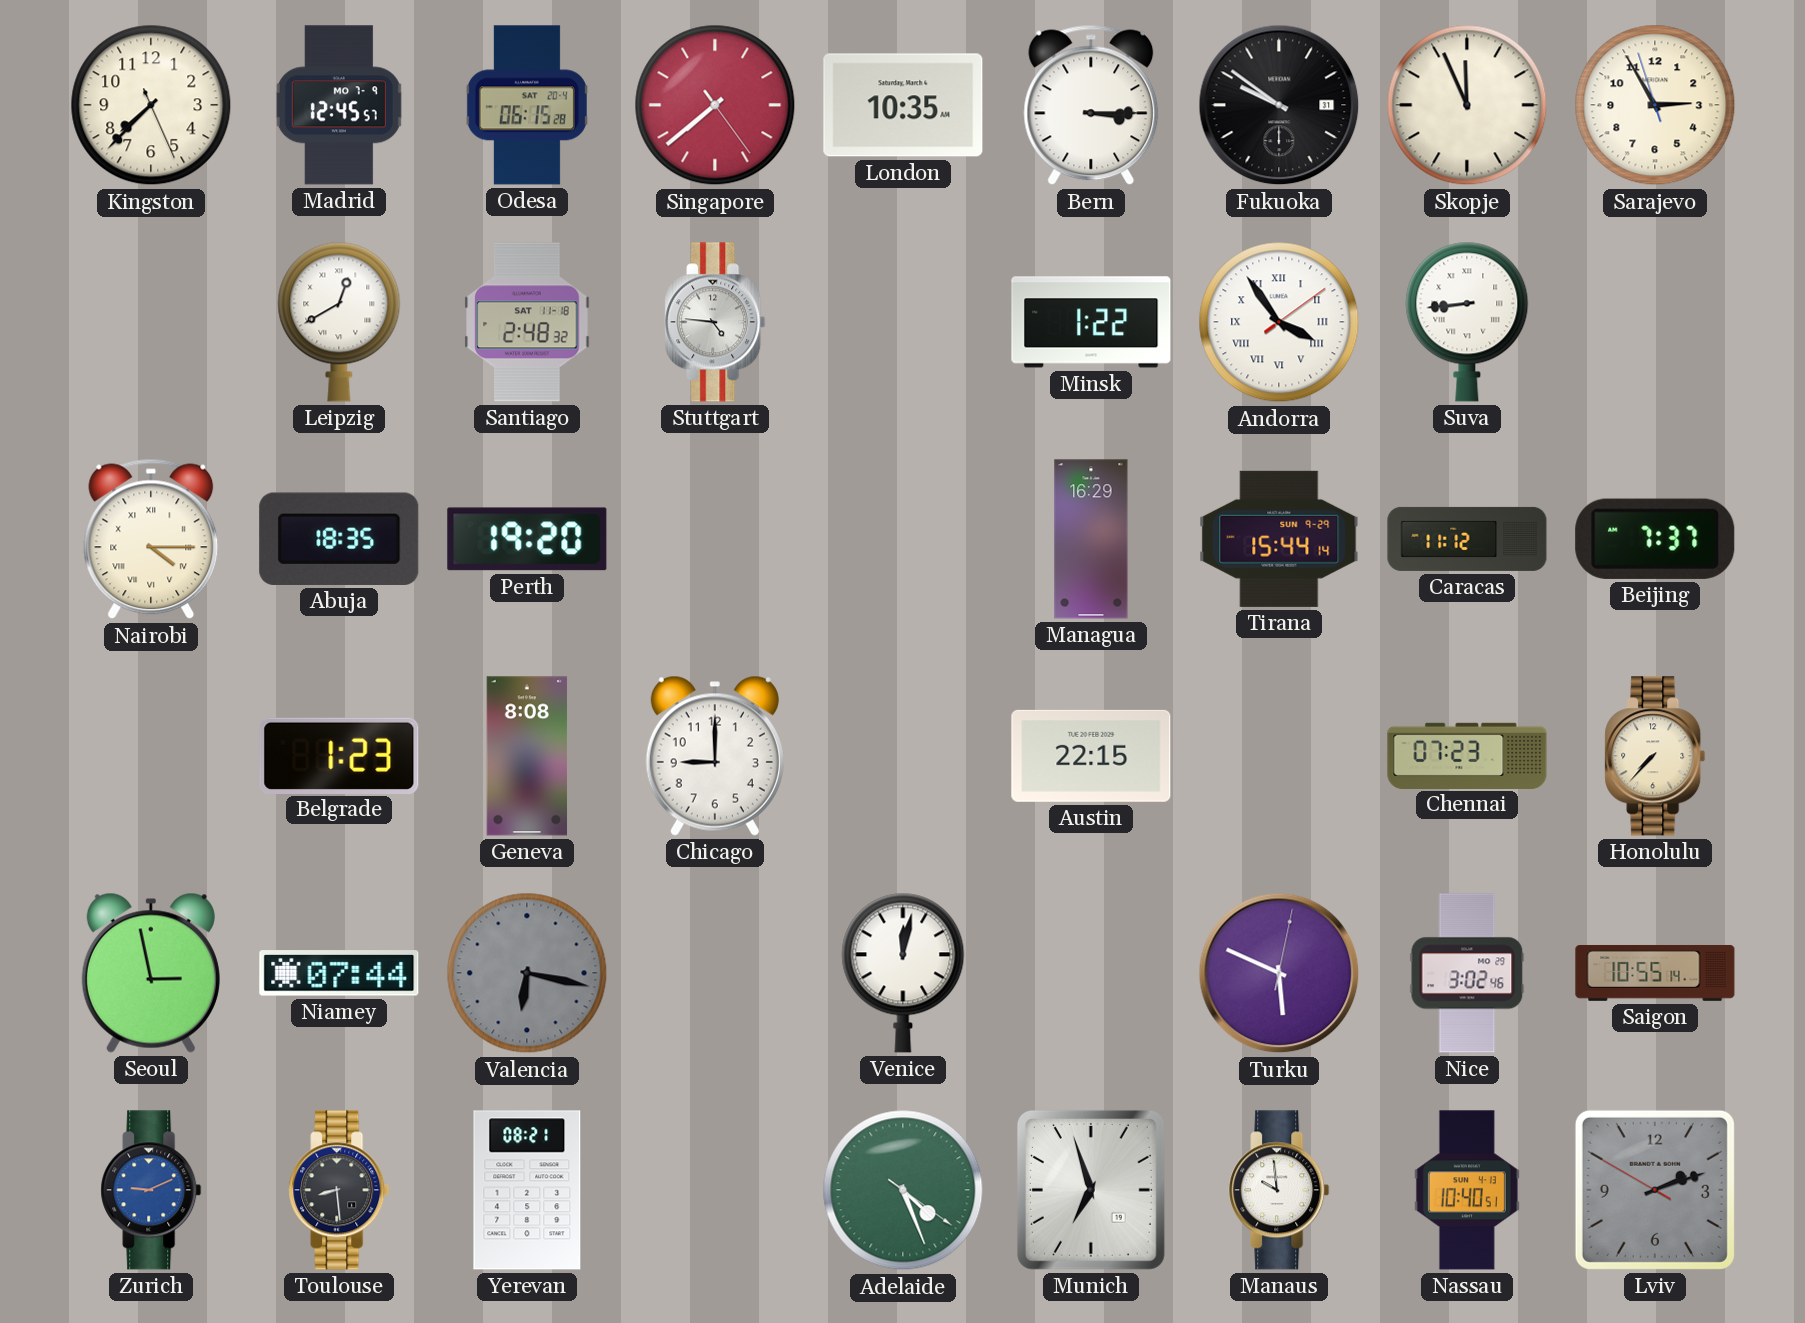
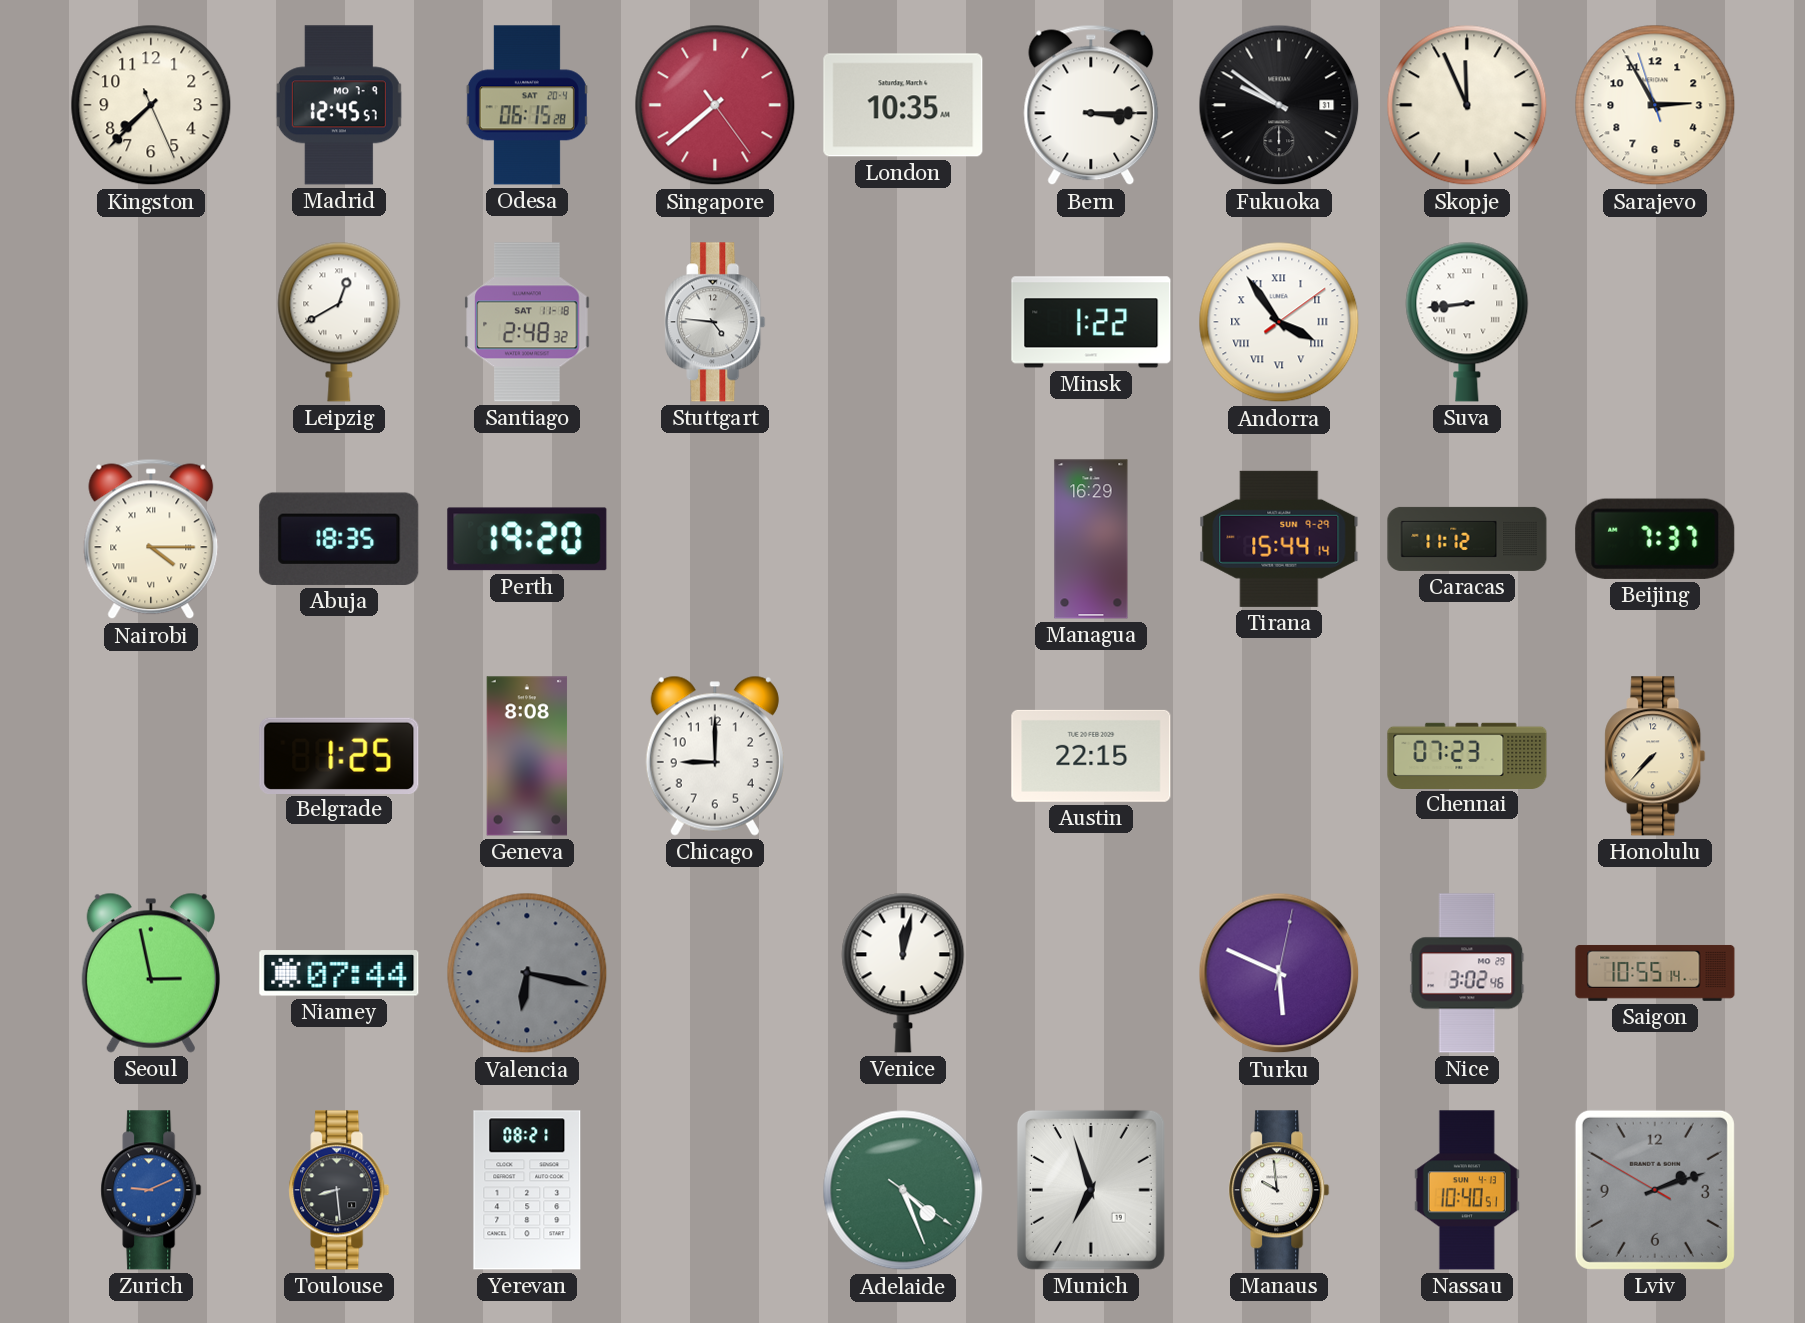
Belgrade: 1:23 -> 1:25 (339, 755)
